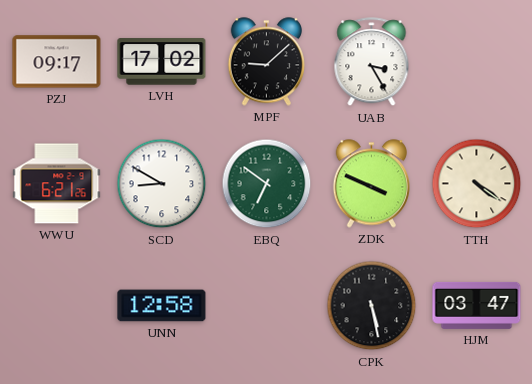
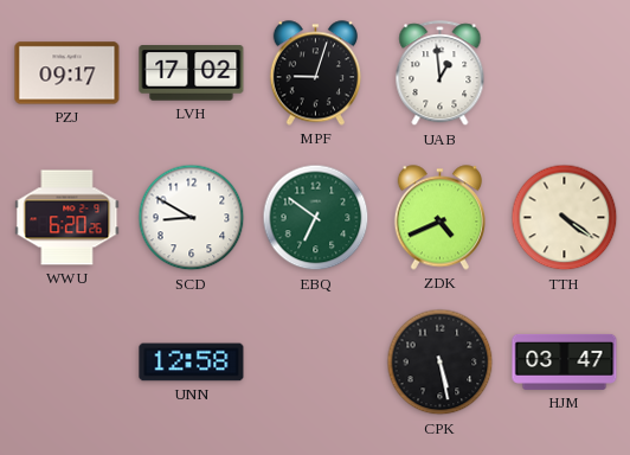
MPF: 9:08 -> 9:03 (315, 73)
UAB: 3:25 -> 12:59 (441, 73)
WWU: 6:21 -> 6:20 (67, 218)
ZDK: 3:49 -> 4:41 (439, 218)
